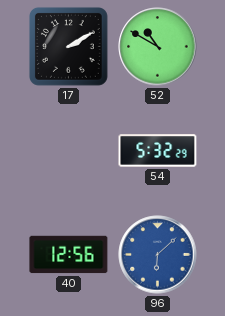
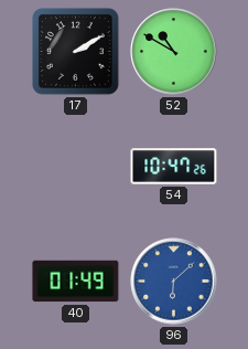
54: 5:32 -> 10:47 (174, 167)
40: 12:56 -> 01:49 (76, 282)
